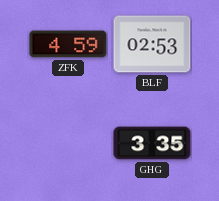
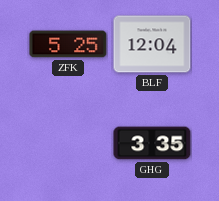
ZFK: 4:59 -> 5:25 (68, 44)
BLF: 02:53 -> 12:04 (152, 44)
